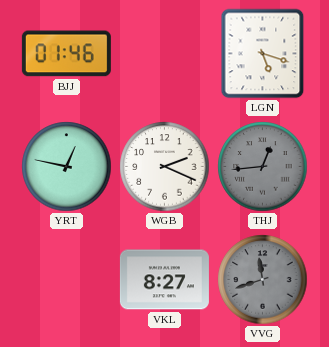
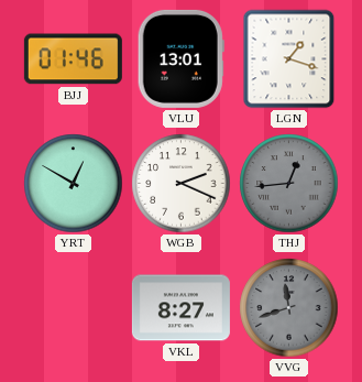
VLU: none -> 13:01 (180, 58)
LGN: 5:18 -> 1:18 (289, 59)
YRT: 12:47 -> 12:50 (74, 184)
